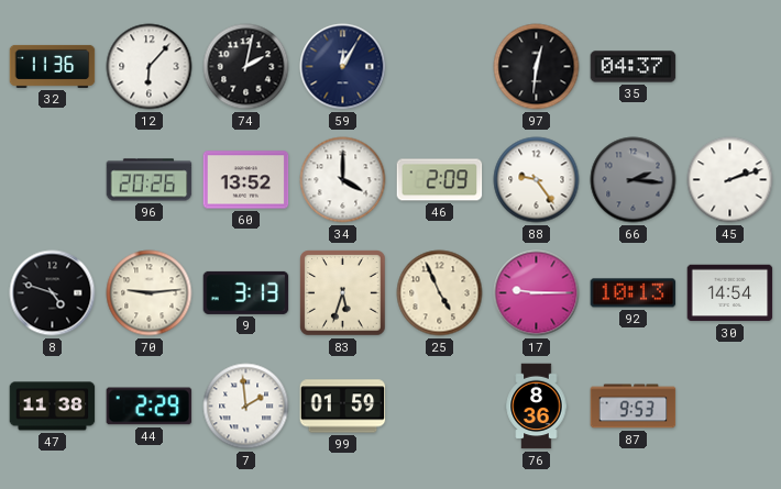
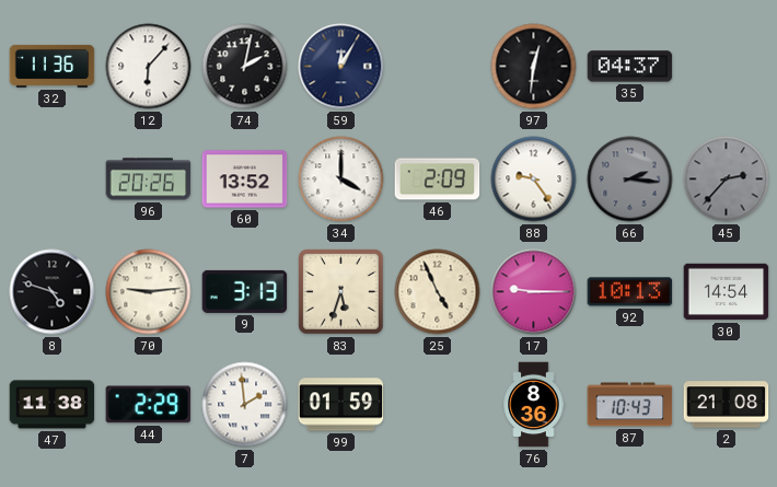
45: 2:12 -> 2:37 (727, 179)
45 dial: white -> grey (727, 179)
87: 9:53 -> 10:43 (630, 405)
2: none -> 21:08 (727, 405)
